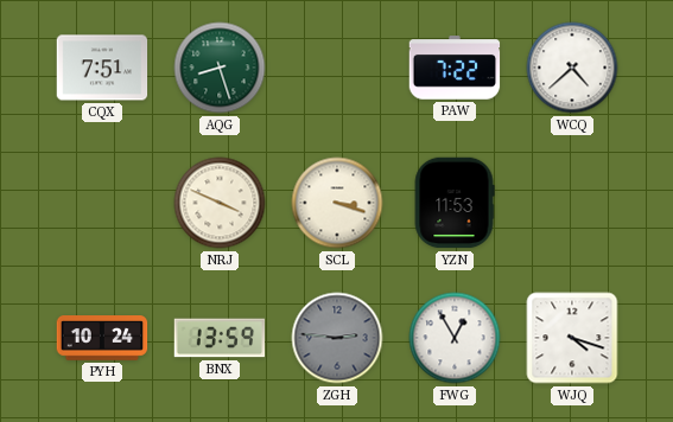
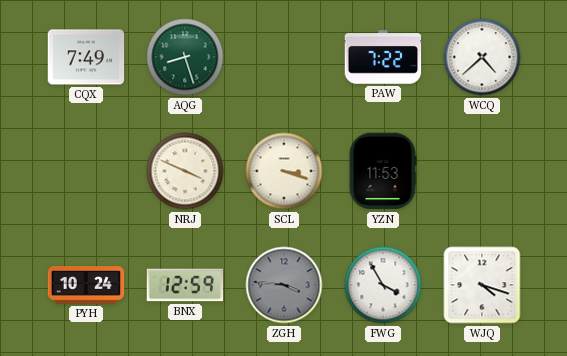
CQX: 7:51 -> 7:49 (86, 57)
BNX: 13:59 -> 12:59 (185, 285)
ZGH: 2:46 -> 3:46 (284, 285)
FWG: 12:55 -> 3:55 (383, 285)
